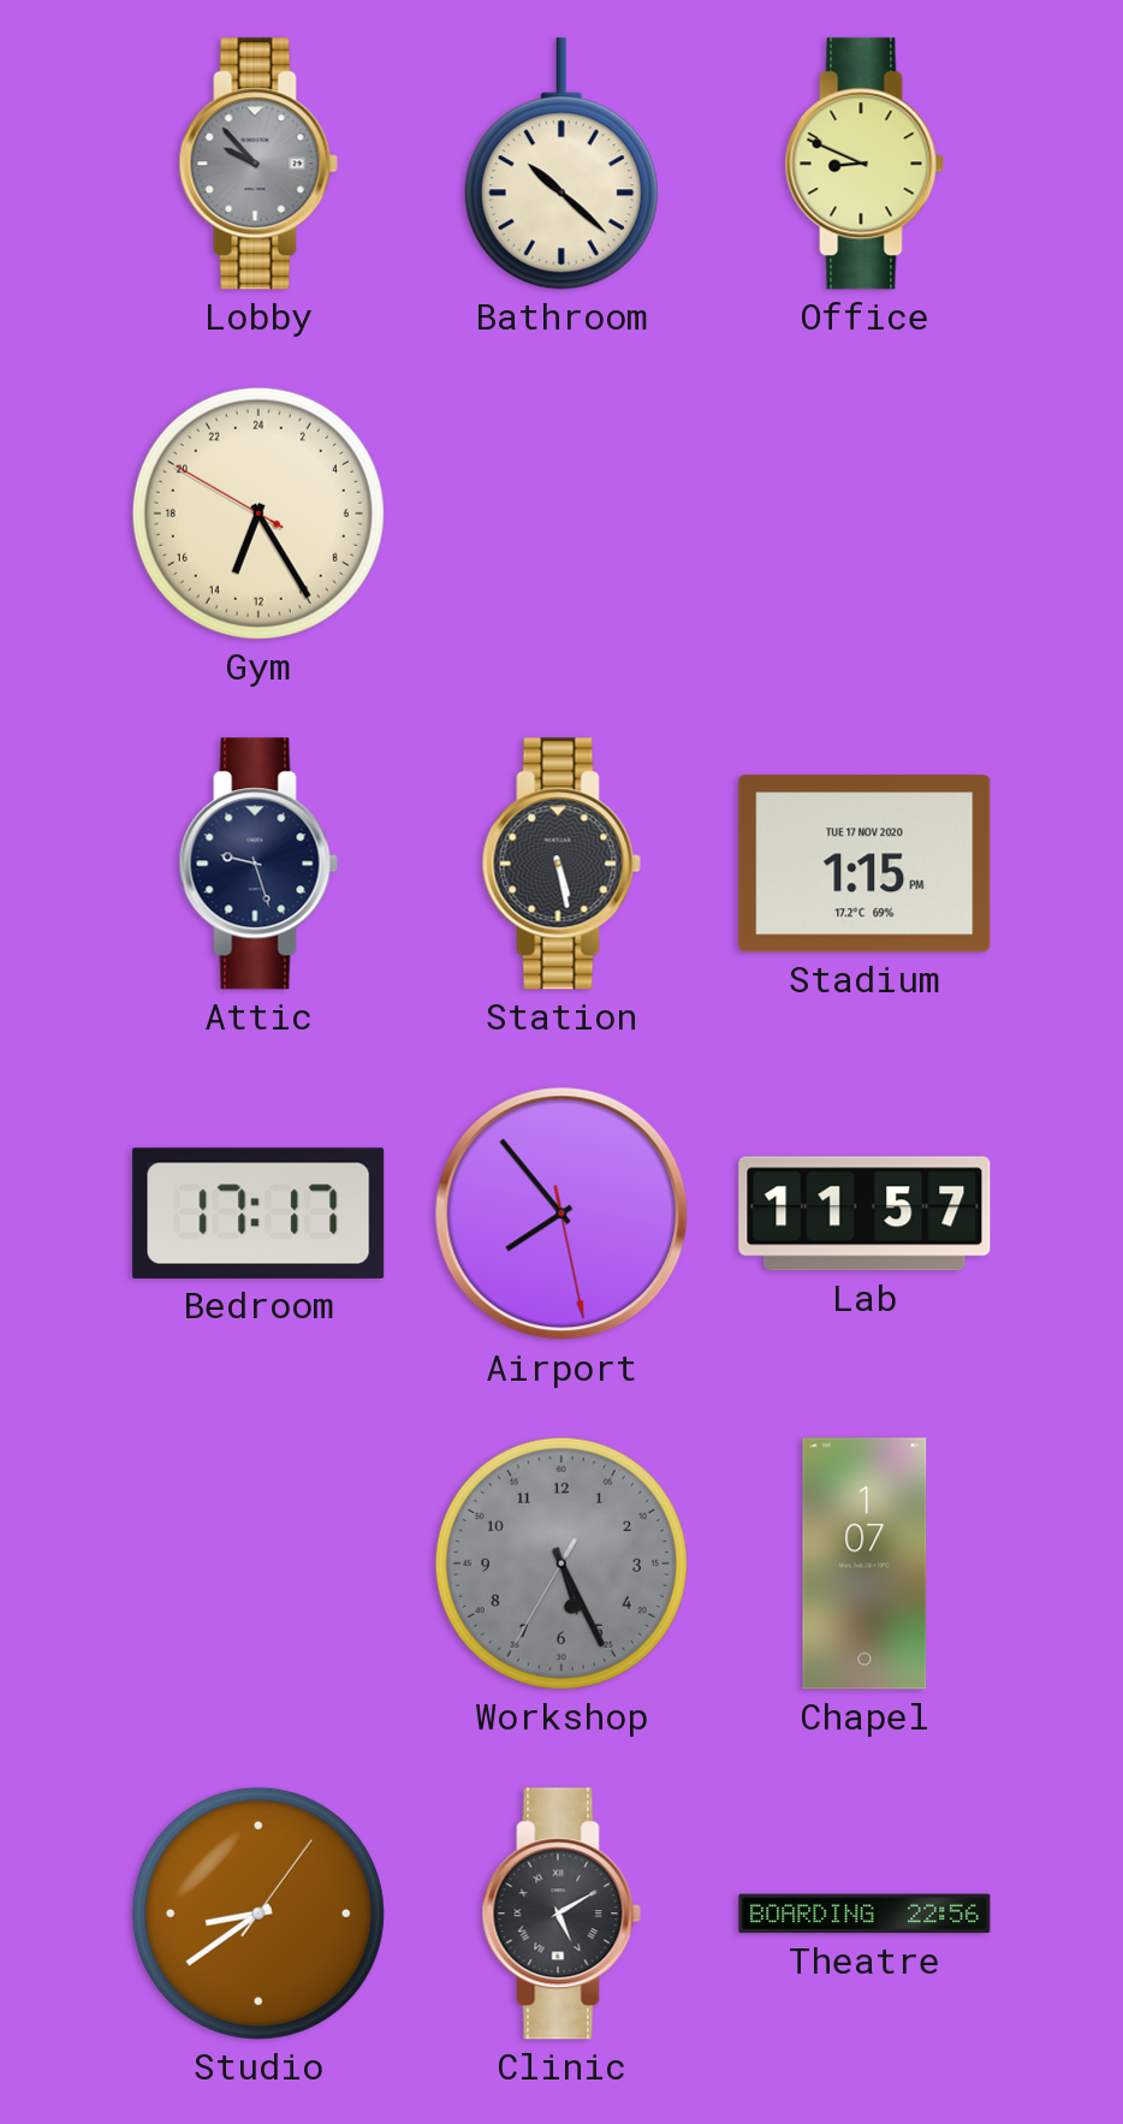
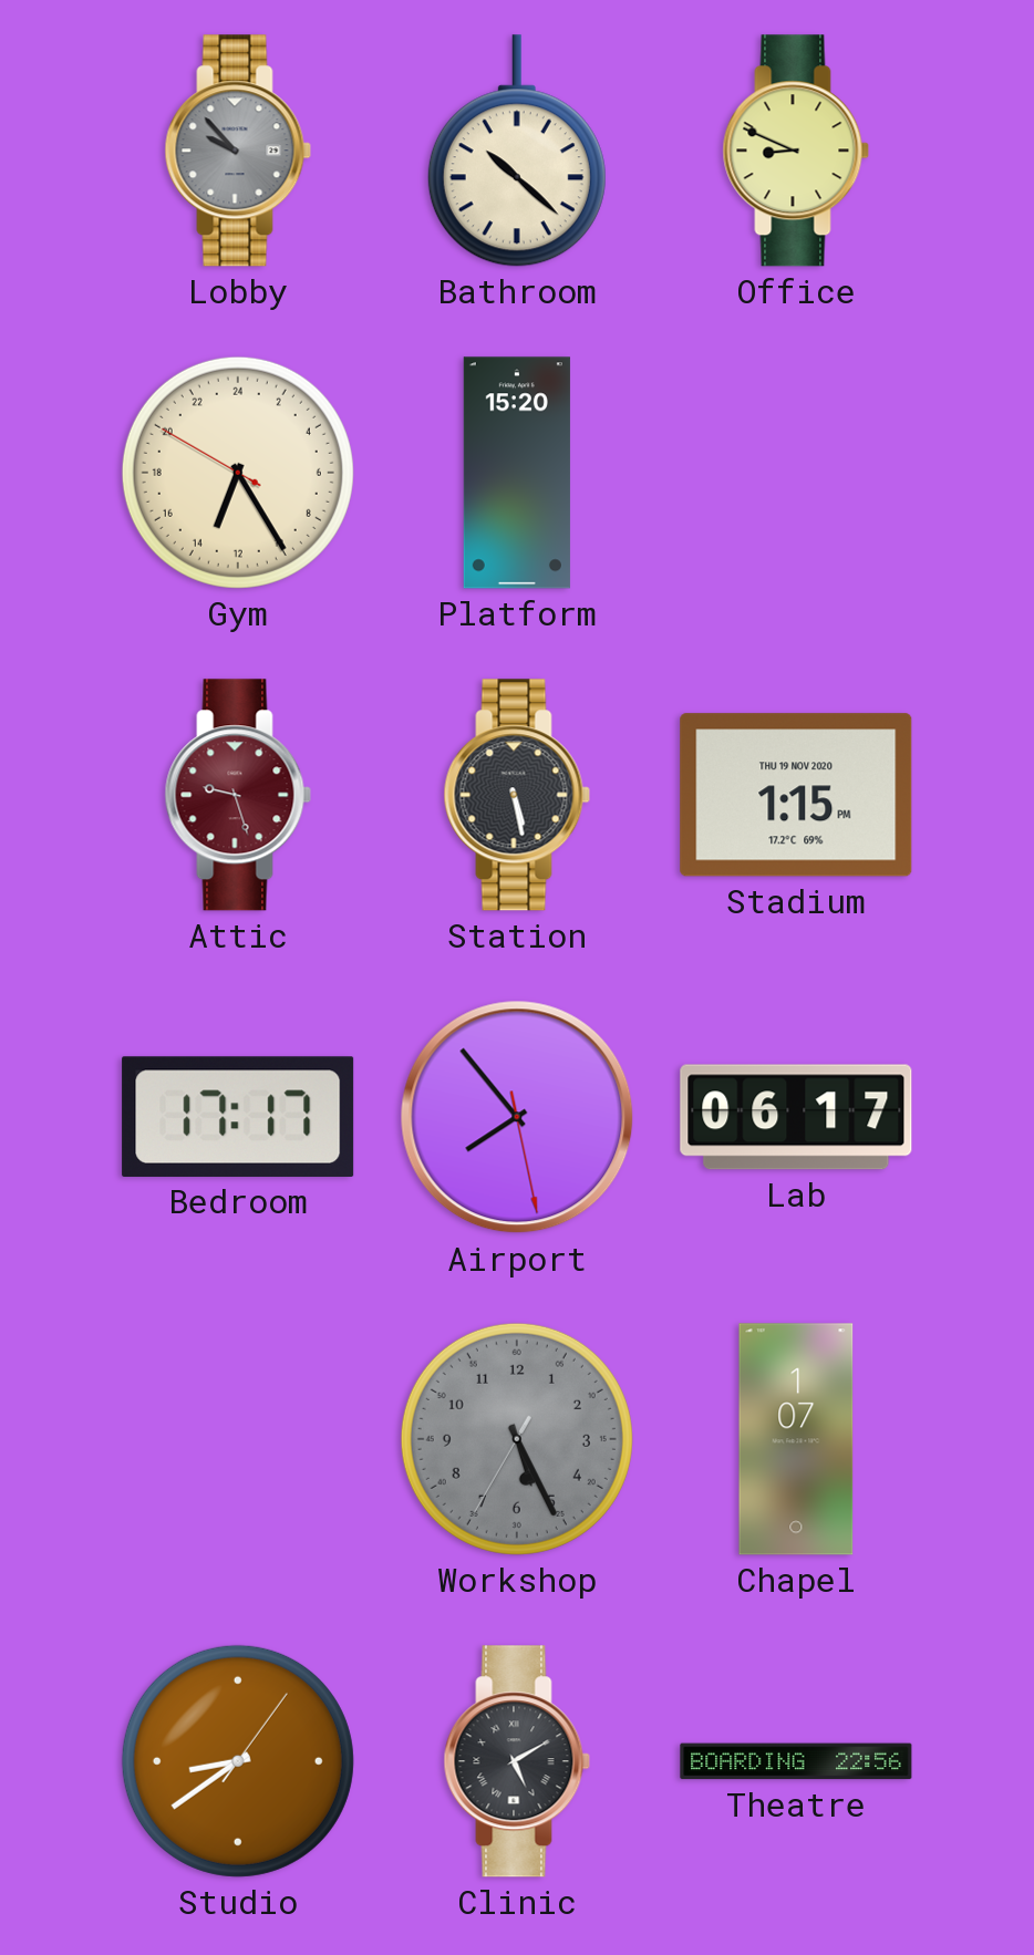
Platform: none -> 15:20 (517, 473)
Attic dial: navy -> burgundy (238, 795)
Stadium date: TUE 17 NOV 2020 -> THU 19 NOV 2020 (796, 795)
Lab: 11:57 -> 06:17 (796, 1117)
